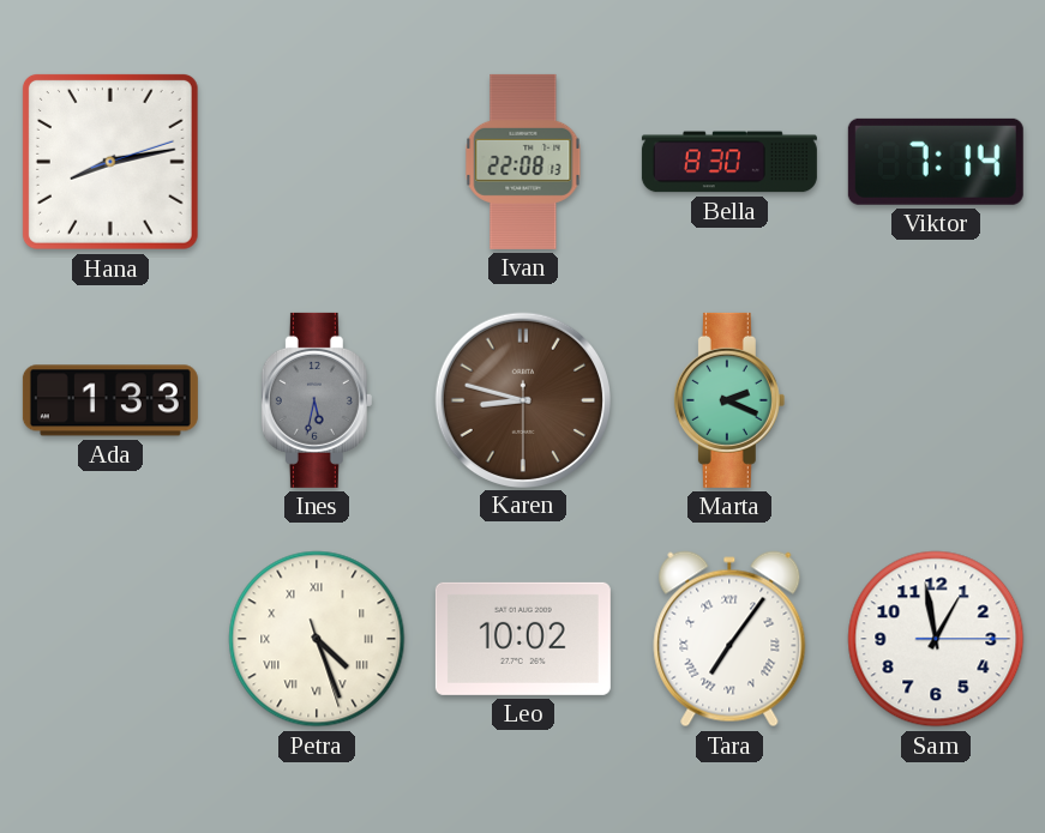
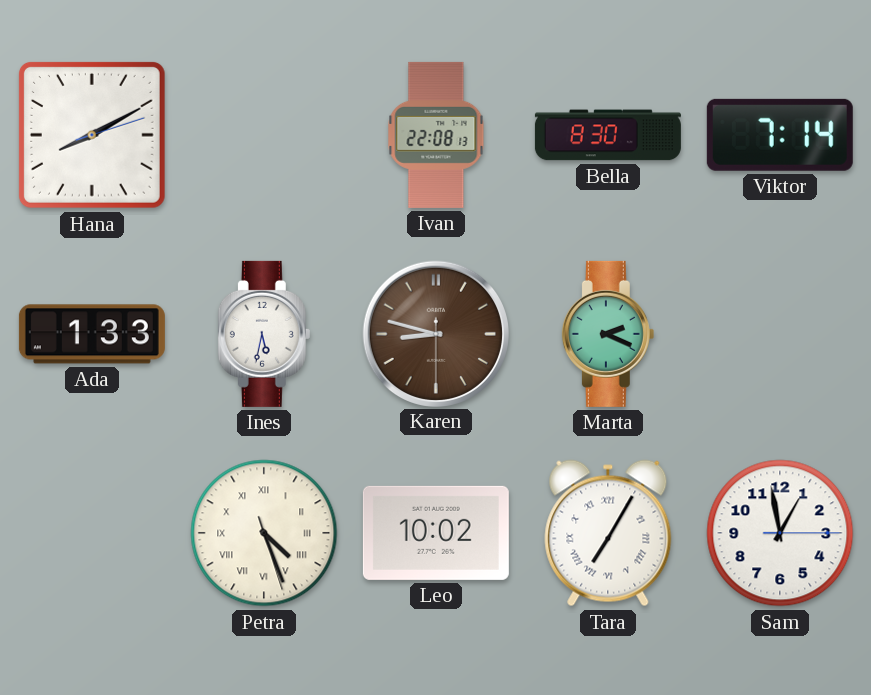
Hana: 8:13 -> 8:10 (92, 135)
Ines dial: grey -> white (264, 334)
Tara: 7:06 -> 7:05 (608, 533)
